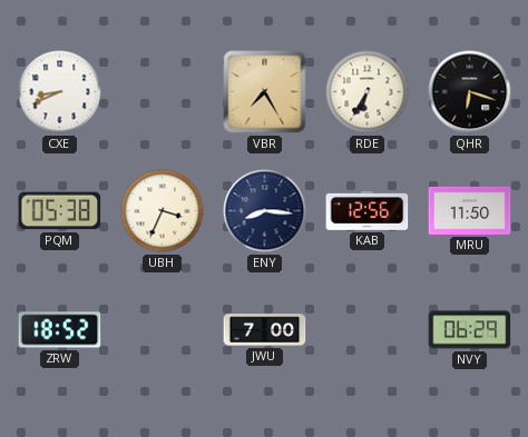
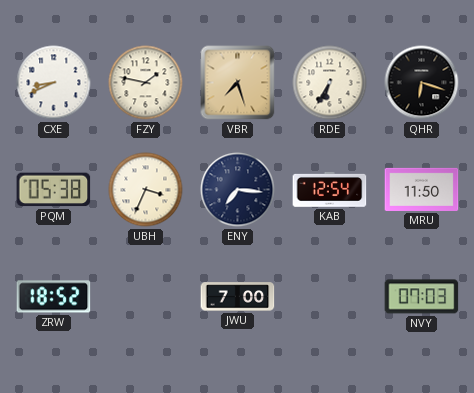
FZY: none -> 1:47 (146, 83)
VBR: 7:25 -> 7:27 (238, 83)
ENY: 8:16 -> 7:16 (238, 190)
KAB: 12:56 -> 12:54 (330, 190)
NVY: 06:29 -> 07:03 (422, 297)
